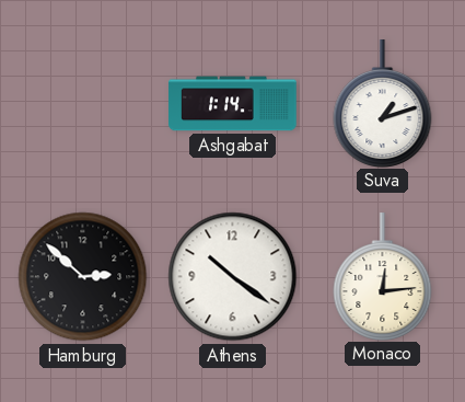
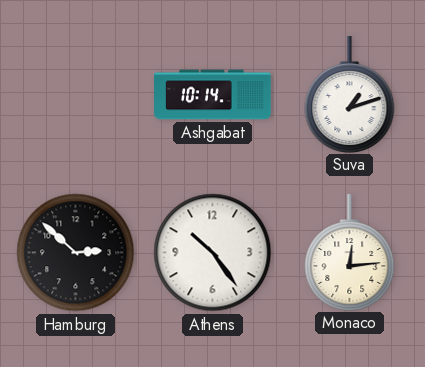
Ashgabat: 1:14 -> 10:14 (213, 95)
Athens: 10:21 -> 10:24 (213, 253)
